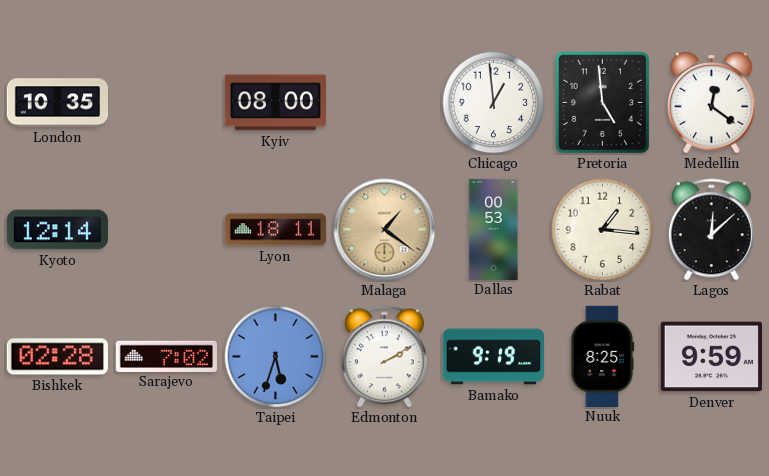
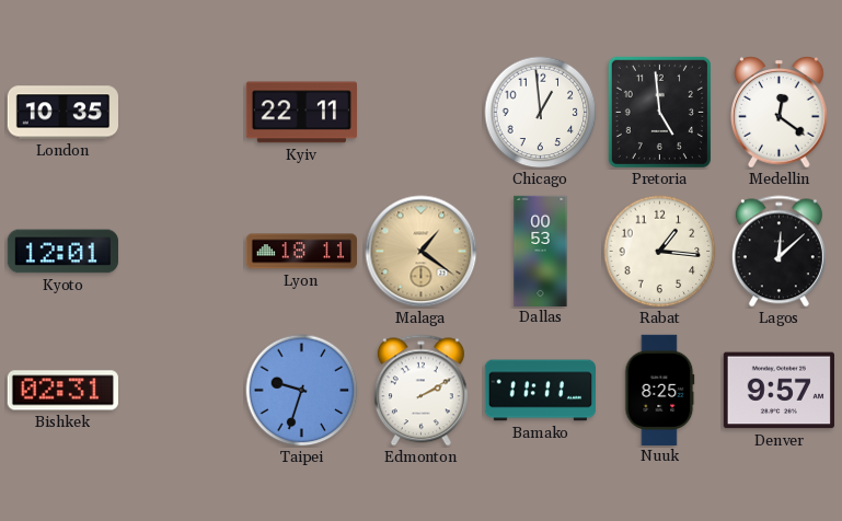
Kyiv: 08:00 -> 22:11 (301, 113)
Kyoto: 12:14 -> 12:01 (62, 252)
Bishkek: 02:28 -> 02:31 (62, 391)
Sarajevo: 7:02 -> none (166, 356)
Taipei: 5:33 -> 9:33 (302, 391)
Bamako: 9:19 -> 11:11 (540, 391)
Denver: 9:59 -> 9:57 (778, 391)
